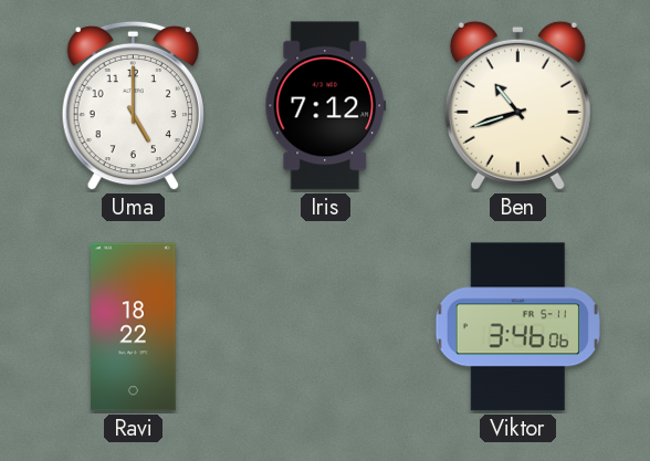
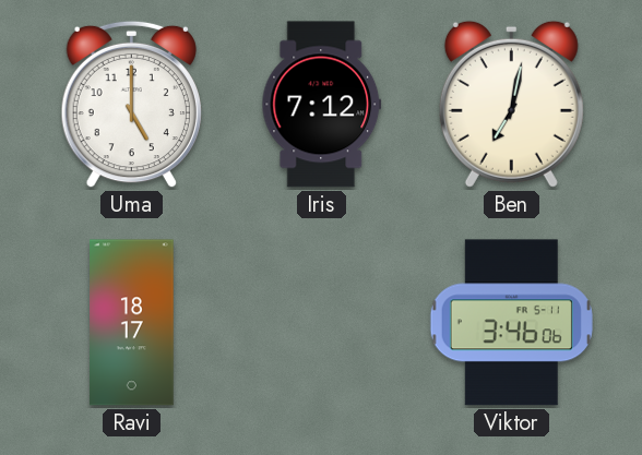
Ben: 10:42 -> 7:02 (511, 104)
Ravi: 18:22 -> 18:17 (132, 323)
